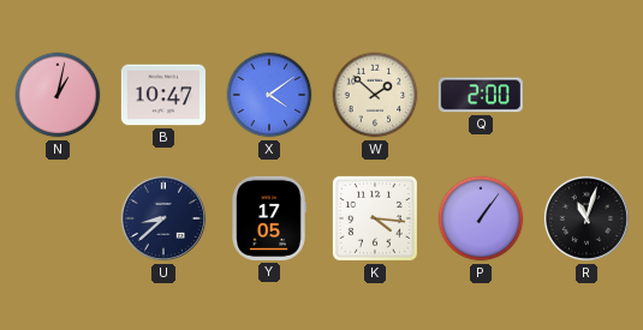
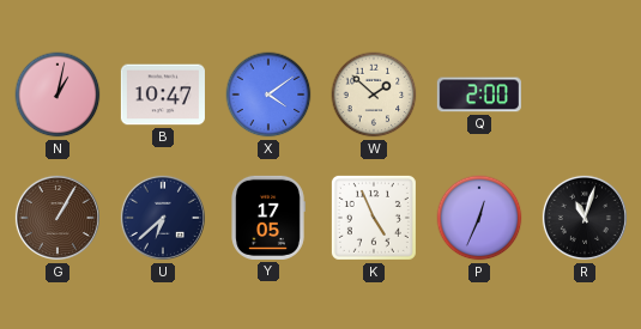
G: none -> 1:05 (58, 218)
U: 8:38 -> 6:38 (163, 218)
K: 4:16 -> 4:56 (374, 218)
P: 1:06 -> 12:34 (479, 218)
